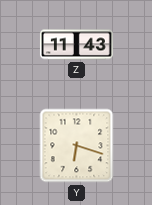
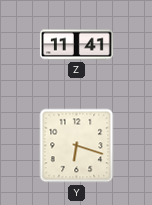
Z: 11:43 -> 11:41 (76, 45)
